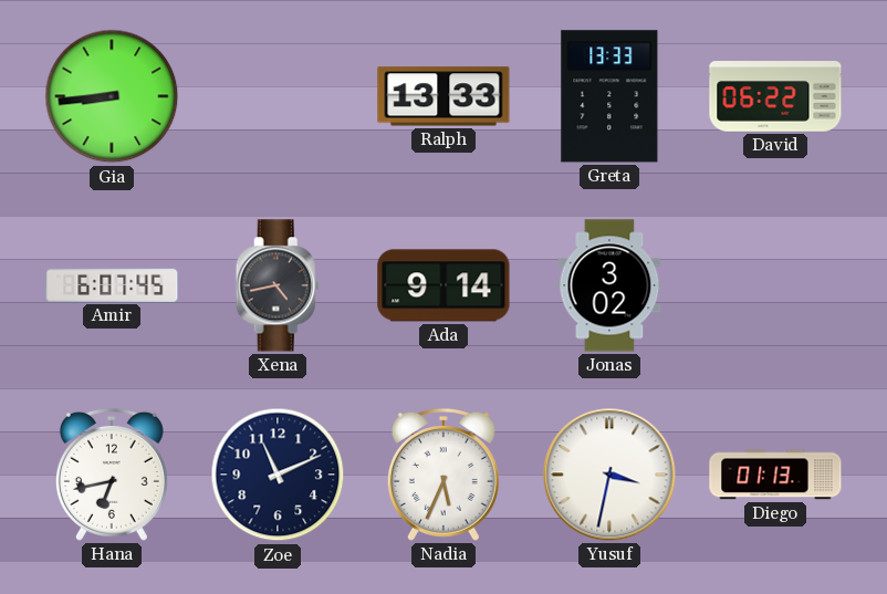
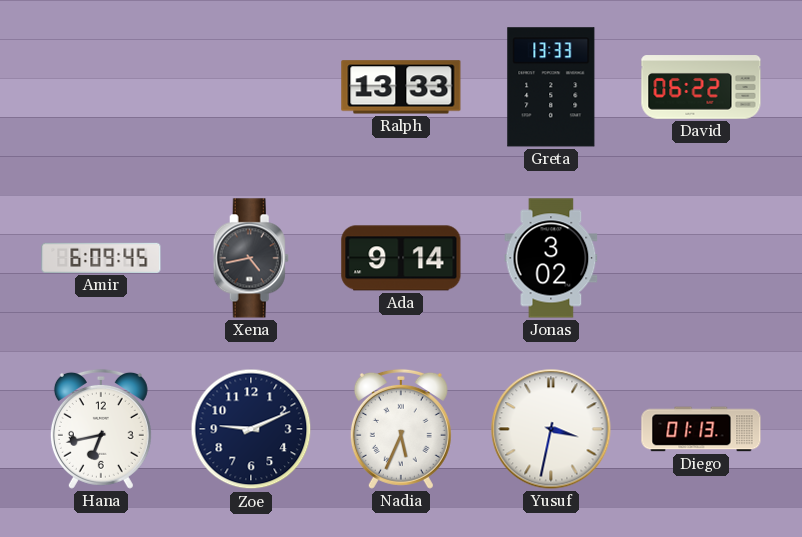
Gia: 8:44 -> none (112, 96)
Amir: 6:07 -> 6:09 (101, 258)
Zoe: 11:11 -> 9:11 (251, 429)
